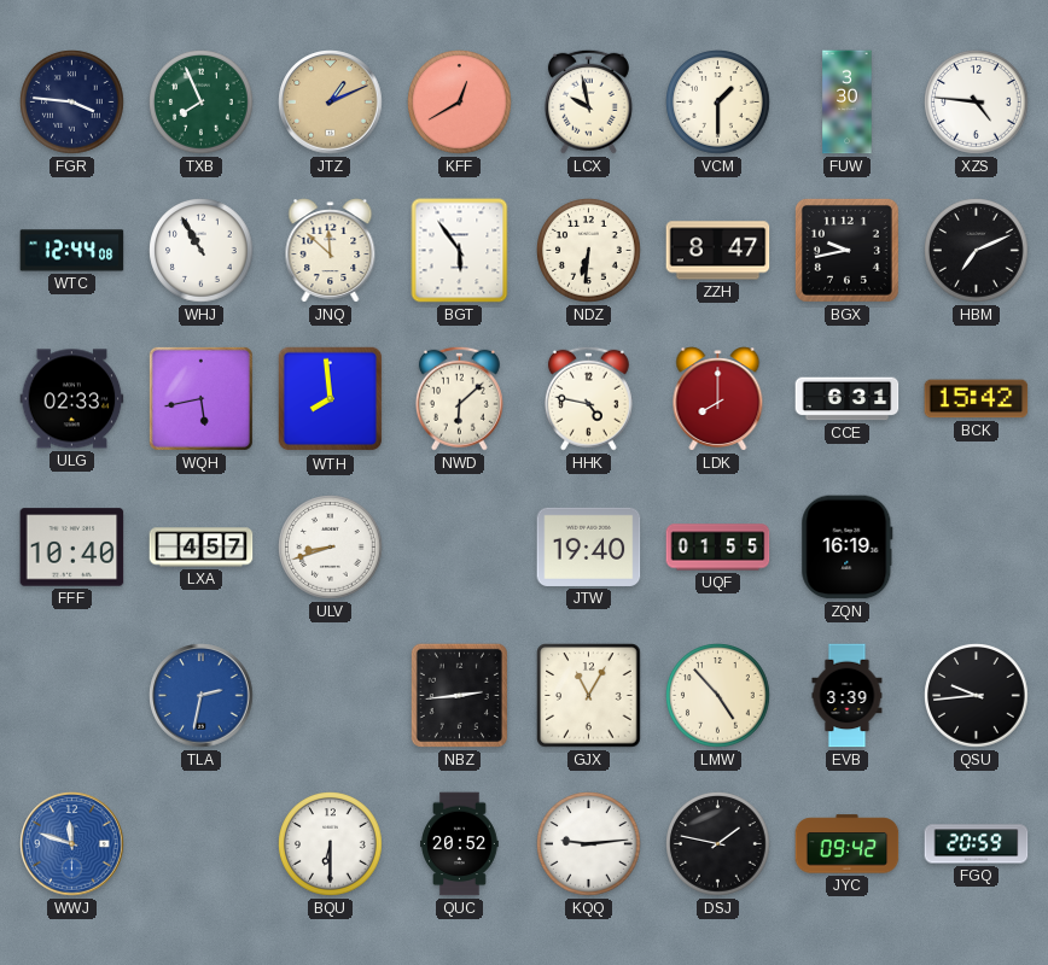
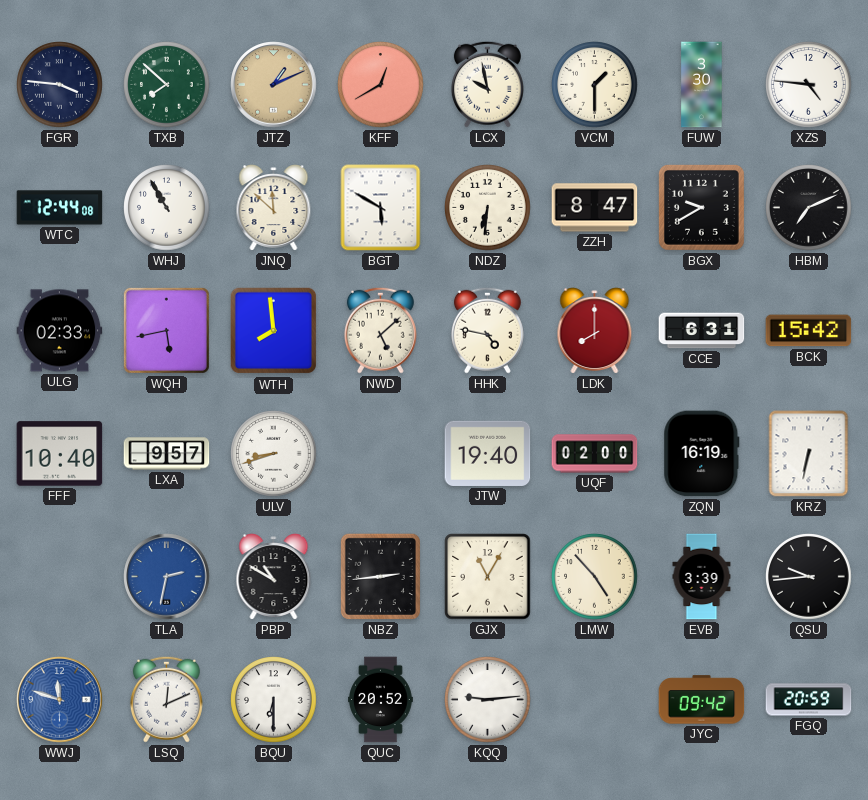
TXB: 7:56 -> 7:52 (167, 85)
BGT: 5:54 -> 5:50 (381, 208)
BGX: 9:43 -> 9:40 (701, 207)
NWD: 6:08 -> 5:08 (380, 330)
LXA: 4:57 -> 9:57 (167, 454)
UQF: 01:55 -> 02:00 (595, 454)
KRZ: none -> 6:32 (809, 454)
PBP: none -> 10:50 (274, 577)
LSQ: none -> 12:11 (166, 699)
DSJ: 1:47 -> none (718, 844)
